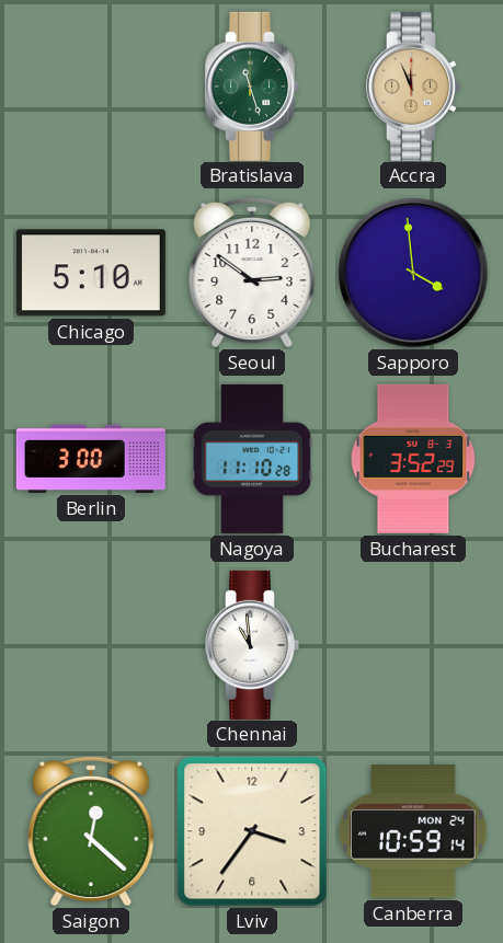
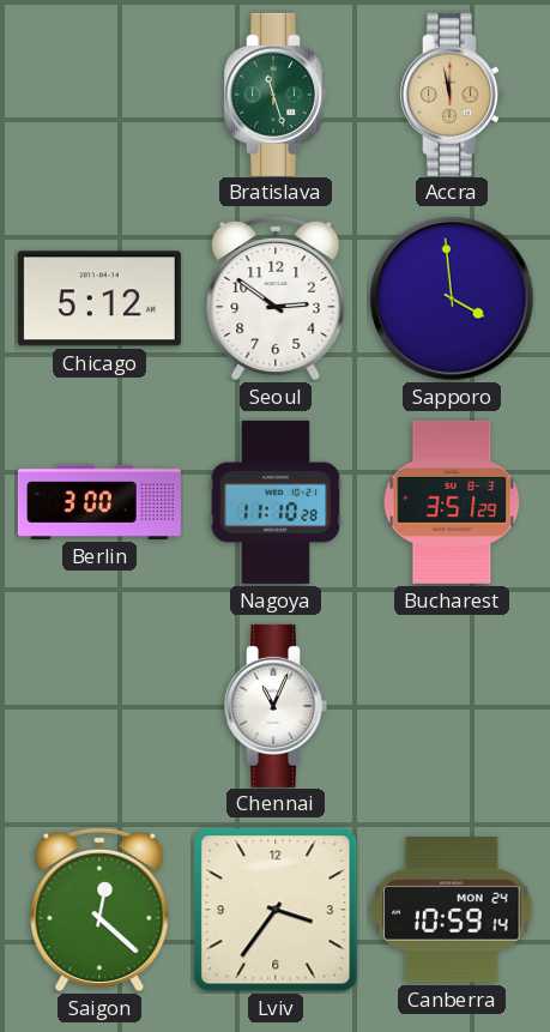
Accra: 11:56 -> 11:58 (452, 95)
Chicago: 5:10 -> 5:12 (99, 298)
Bucharest: 3:52 -> 3:51 (452, 502)
Chennai: 10:59 -> 11:04 (276, 706)
